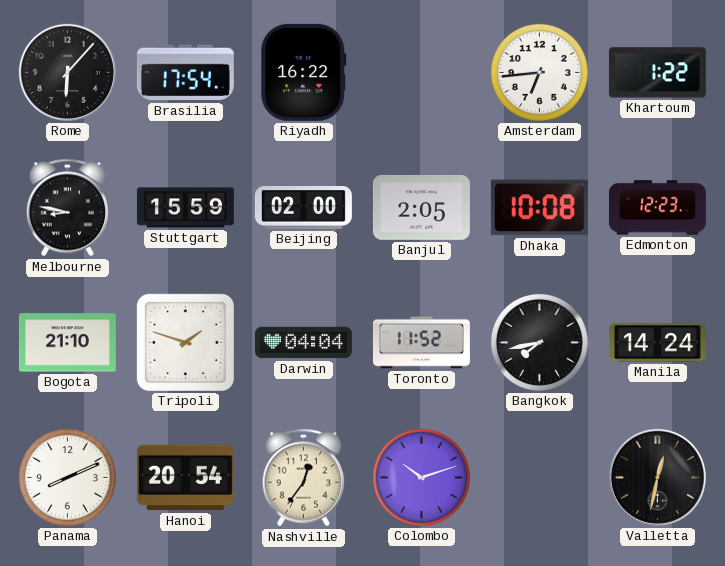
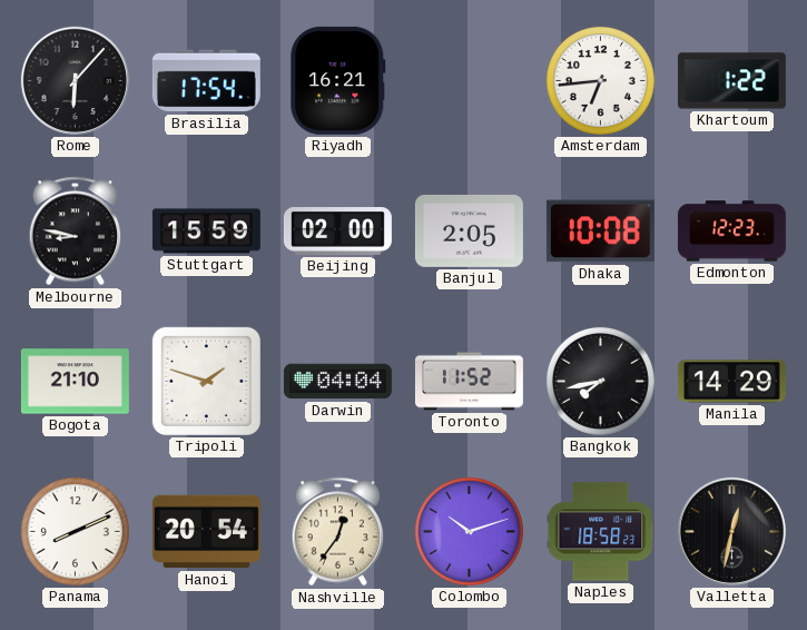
Riyadh: 16:22 -> 16:21 (338, 80)
Manila: 14:24 -> 14:29 (731, 382)
Naples: none -> 18:58 (601, 532)
